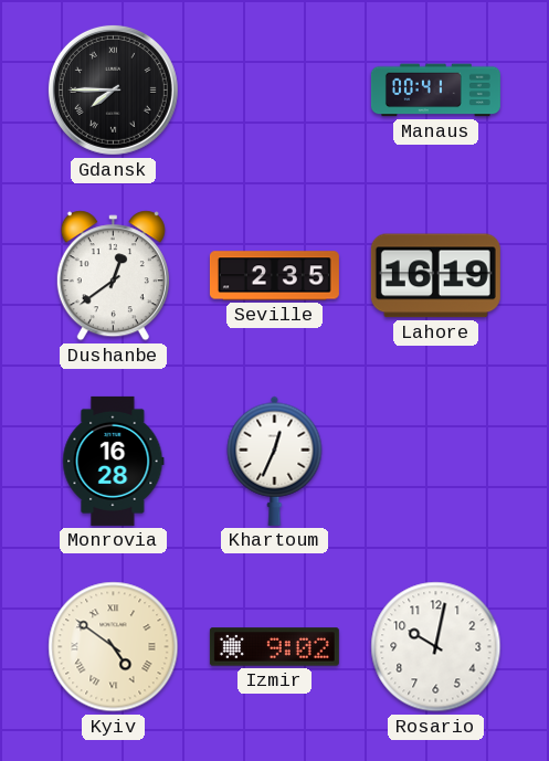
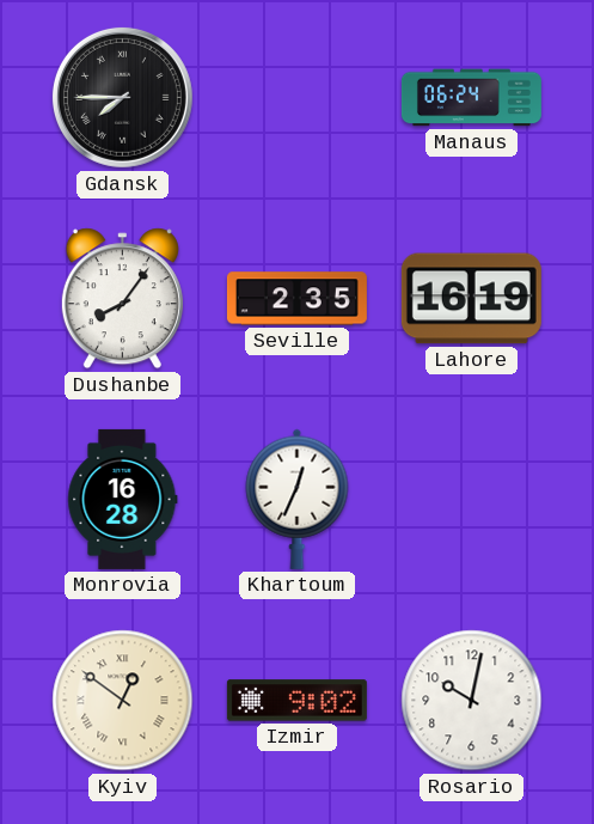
Manaus: 00:41 -> 06:24 (471, 98)
Dushanbe: 12:39 -> 8:06 (122, 299)
Kyiv: 4:51 -> 12:51 (123, 701)
